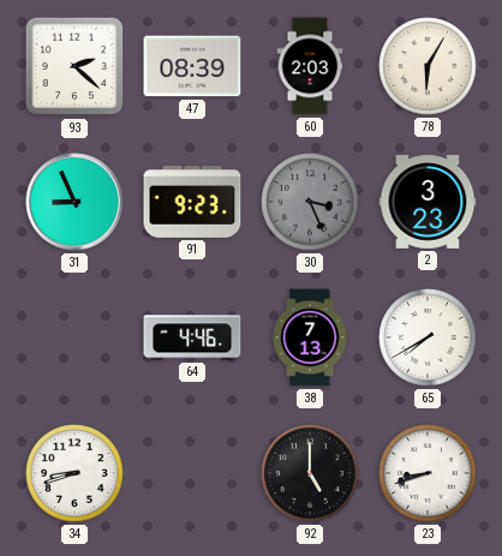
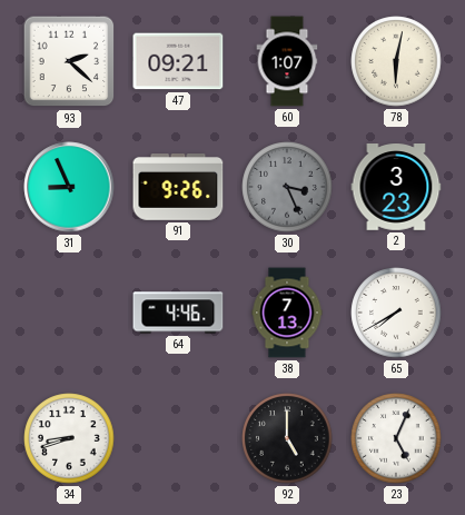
47: 08:39 -> 09:21 (178, 61)
60: 2:03 -> 1:07 (287, 61)
78: 6:05 -> 6:02 (396, 61)
91: 9:23 -> 9:26 (178, 188)
23: 8:42 -> 5:04 (396, 438)
